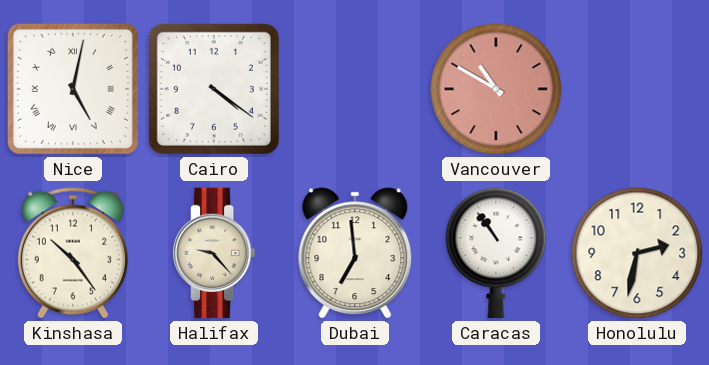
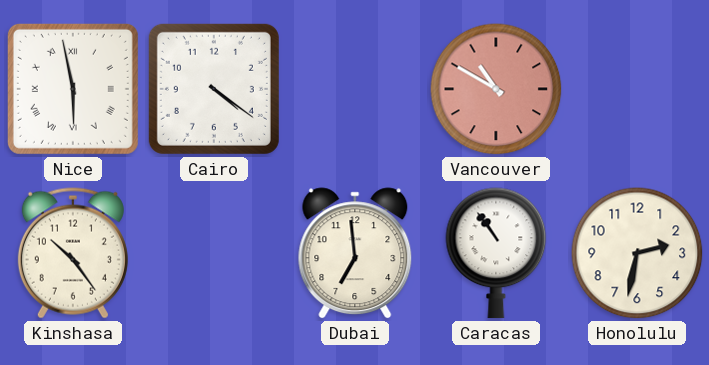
Nice: 5:02 -> 5:58 (73, 89)
Halifax: 9:23 -> none (214, 253)
